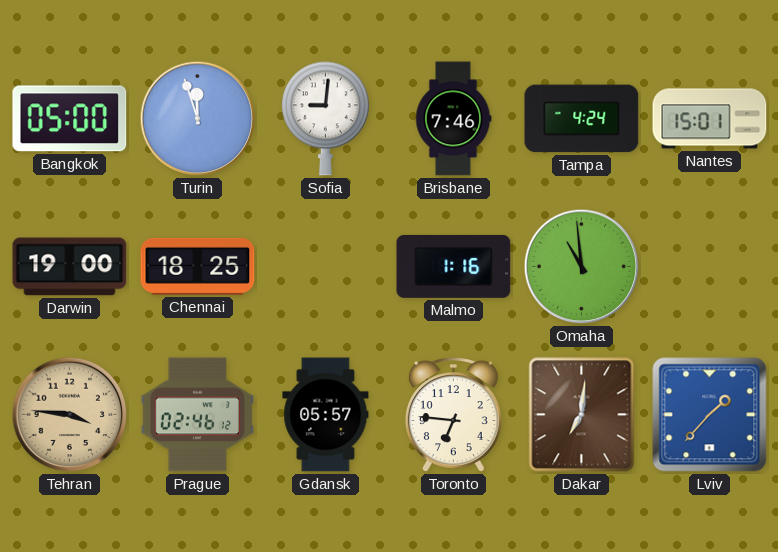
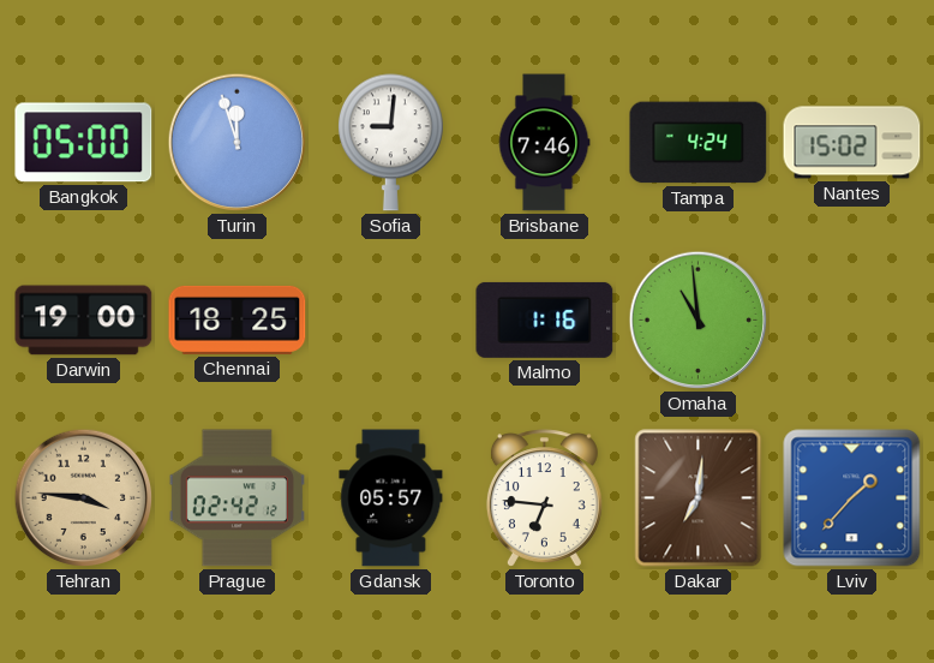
Nantes: 15:01 -> 15:02 (852, 143)
Prague: 02:46 -> 02:42 (237, 498)
